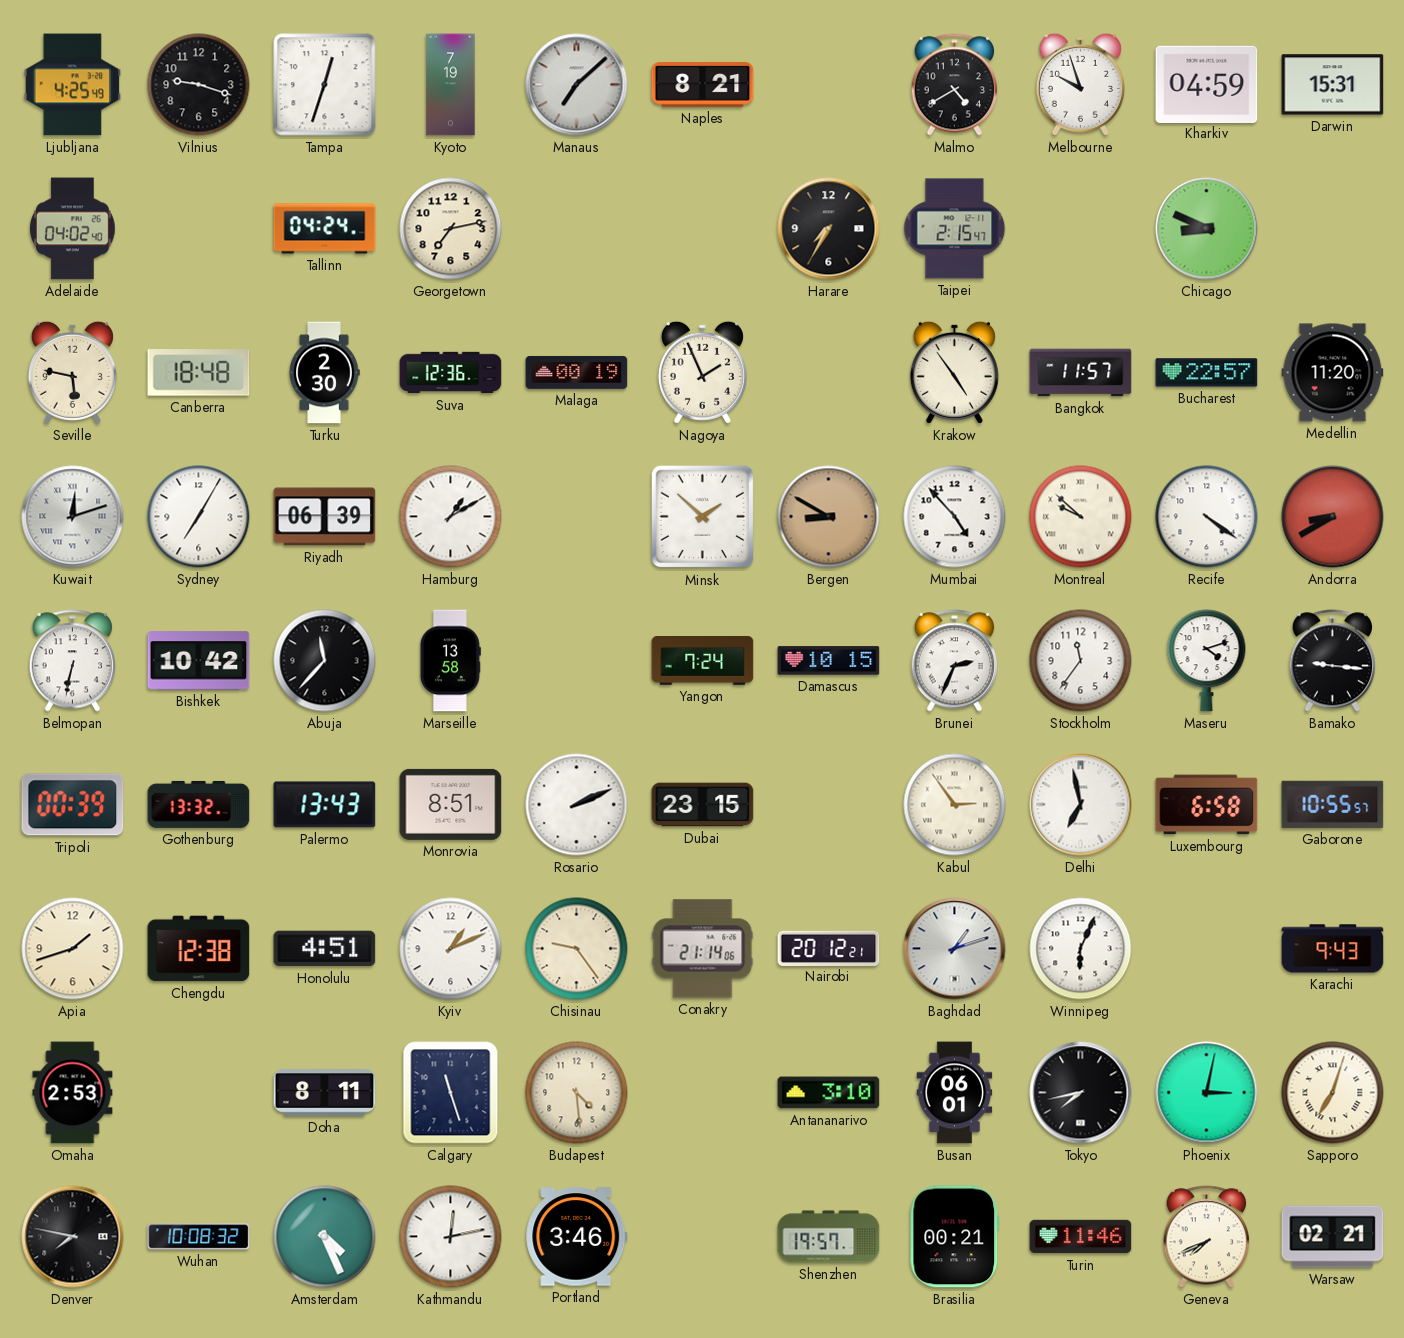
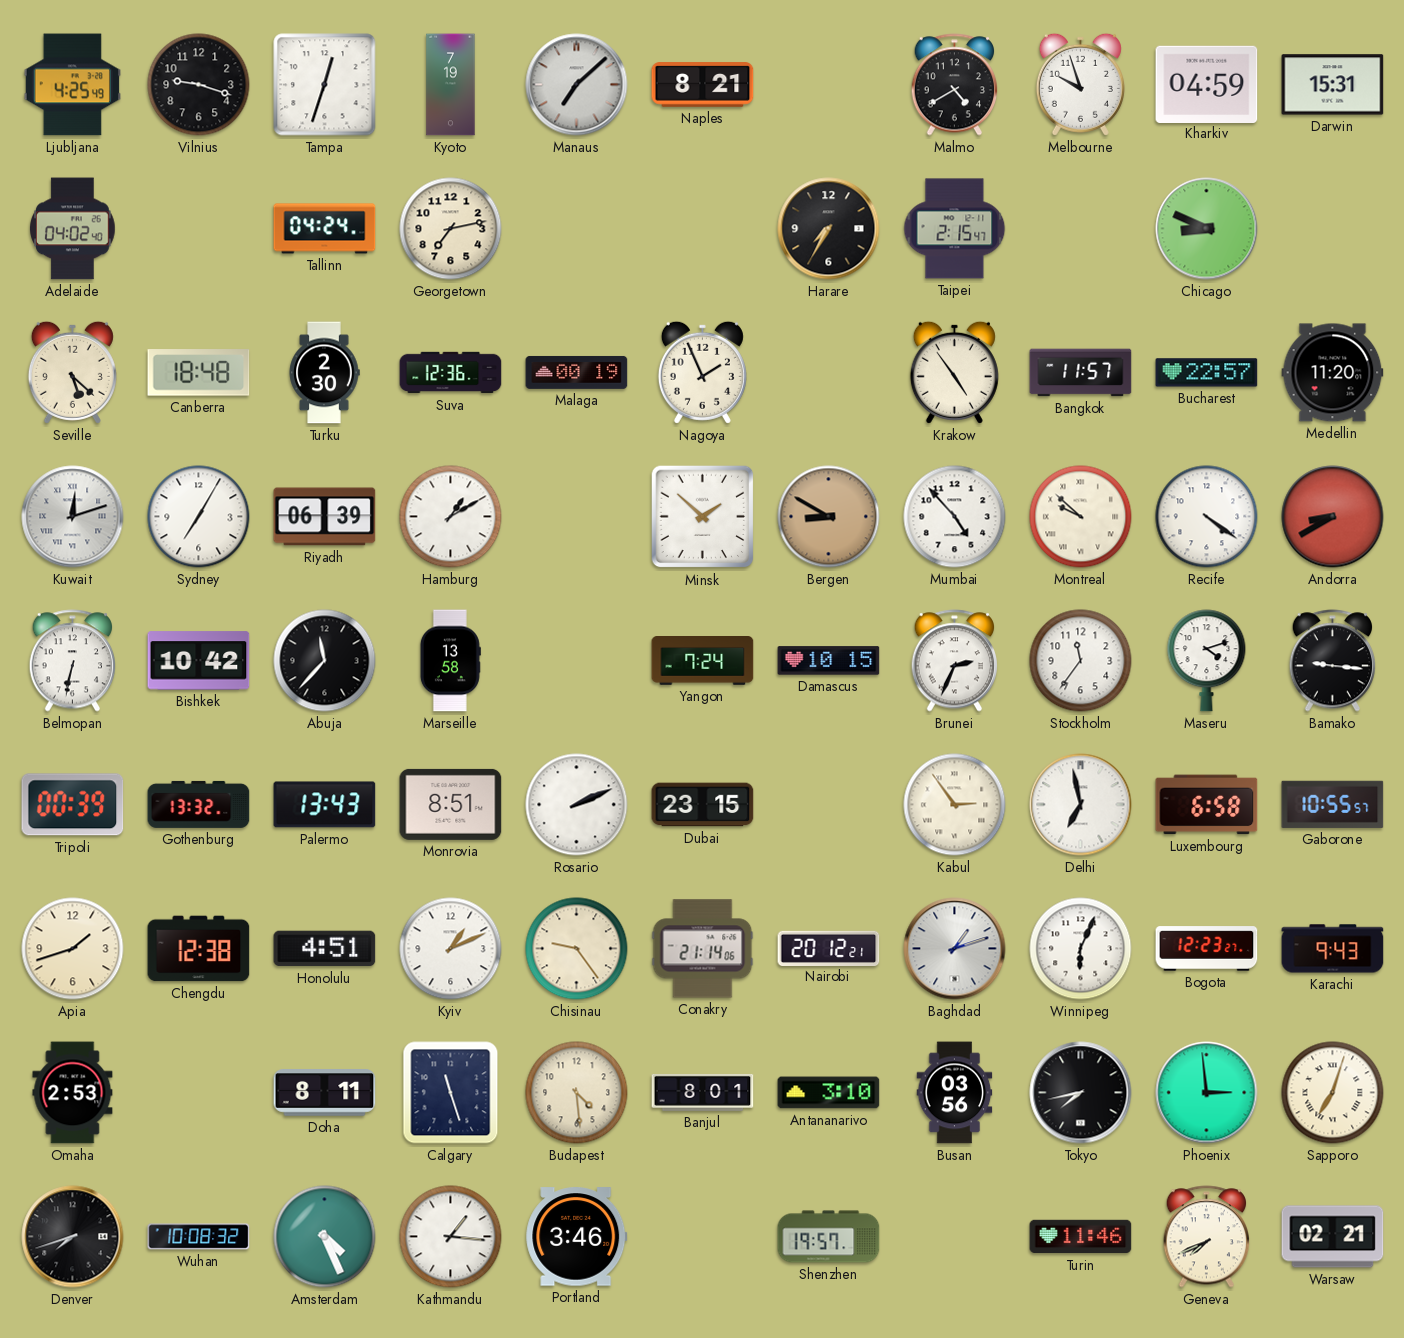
Seville: 5:47 -> 5:22 (72, 372)
Bogota: none -> 12:23 (1207, 949)
Banjul: none -> 8:01 (703, 1092)
Busan: 06:01 -> 03:56 (955, 1093)
Phoenix: 3:02 -> 2:59 (1207, 1093)
Denver: 7:47 -> 7:42 (73, 1237)
Kathmandu: 12:13 -> 1:16 (451, 1237)
Brasilia: 00:21 -> none (955, 1237)
